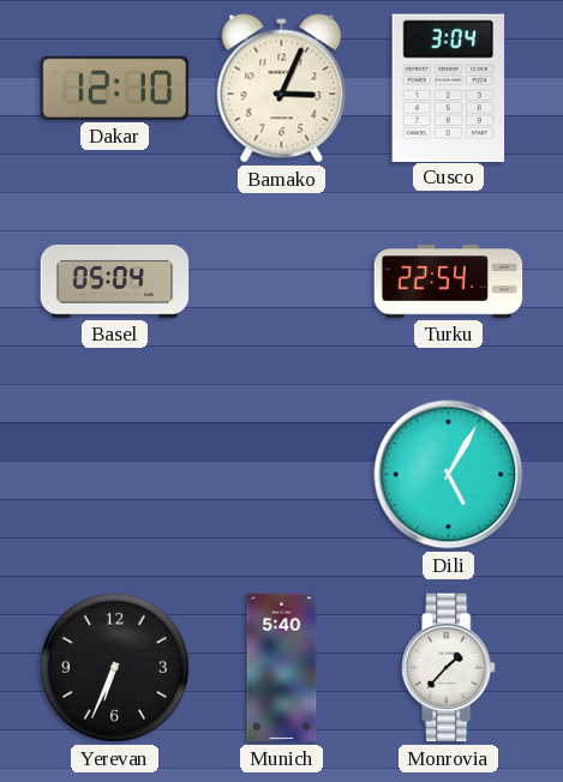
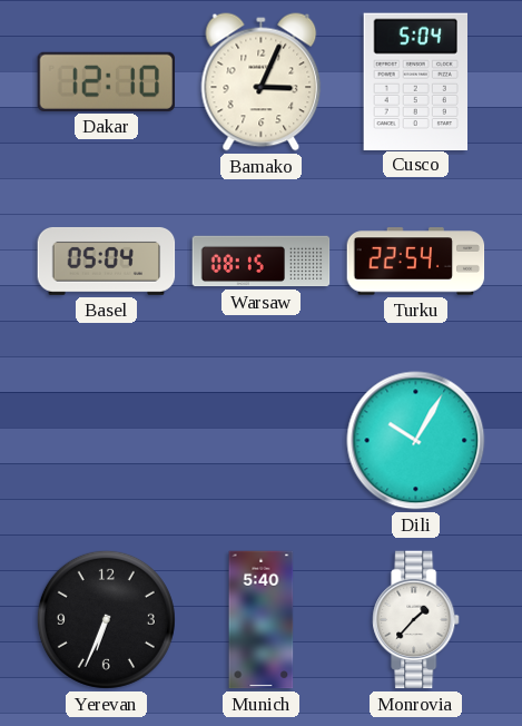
Cusco: 3:04 -> 5:04 (415, 81)
Warsaw: none -> 08:15 (262, 262)
Dili: 5:05 -> 10:05 (416, 441)
